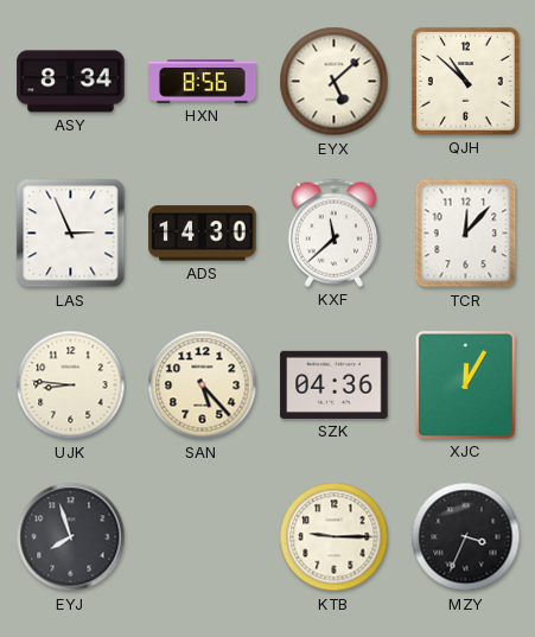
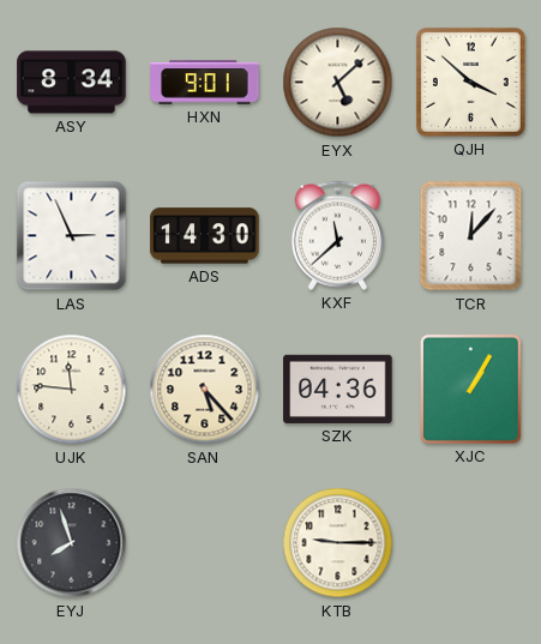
HXN: 8:56 -> 9:01 (205, 83)
QJH: 10:52 -> 3:52 (470, 82)
UJK: 8:46 -> 11:46 (72, 390)
XJC: 12:05 -> 1:05 (470, 389)
MZY: 3:34 -> none (466, 537)
